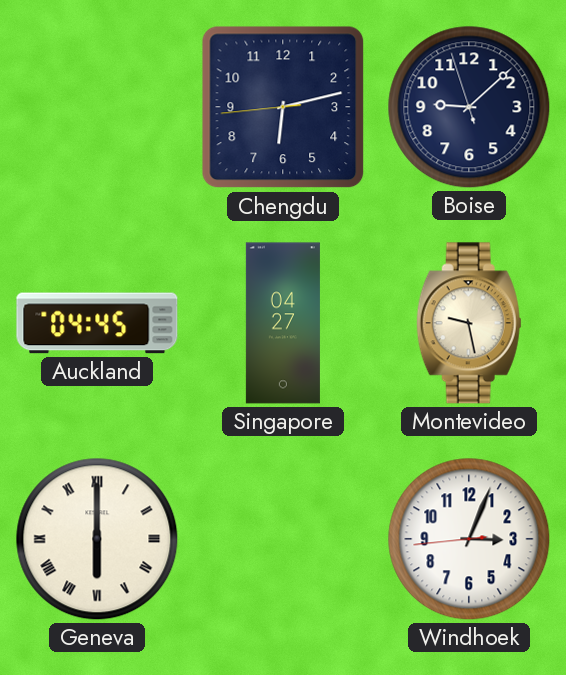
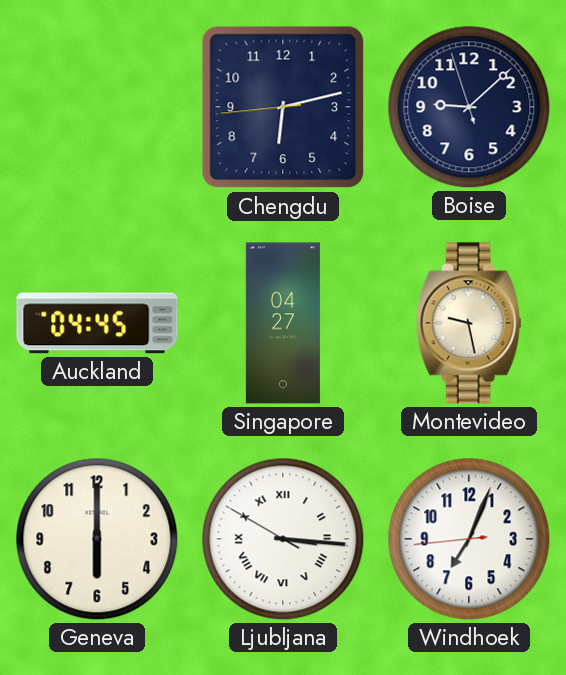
Geneva numerals: Roman -> Arabic (97, 539)
Ljubljana: none -> 3:15 (283, 539)
Windhoek: 3:03 -> 7:03 (469, 539)
